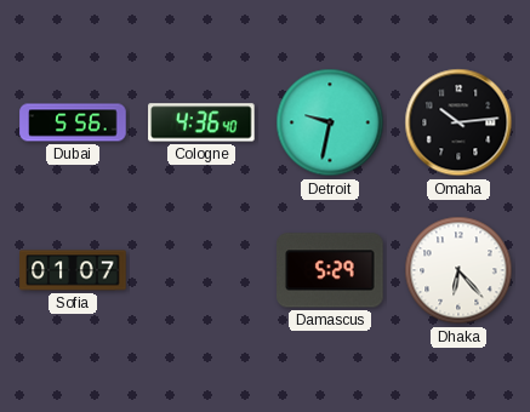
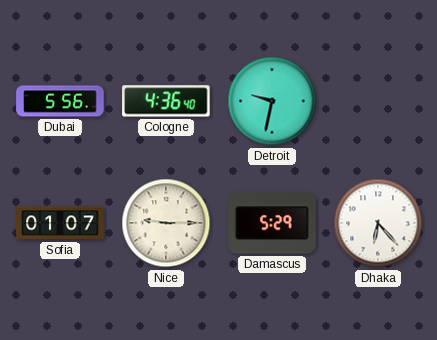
Omaha: 10:14 -> none (458, 122)
Nice: none -> 9:15 (166, 223)
